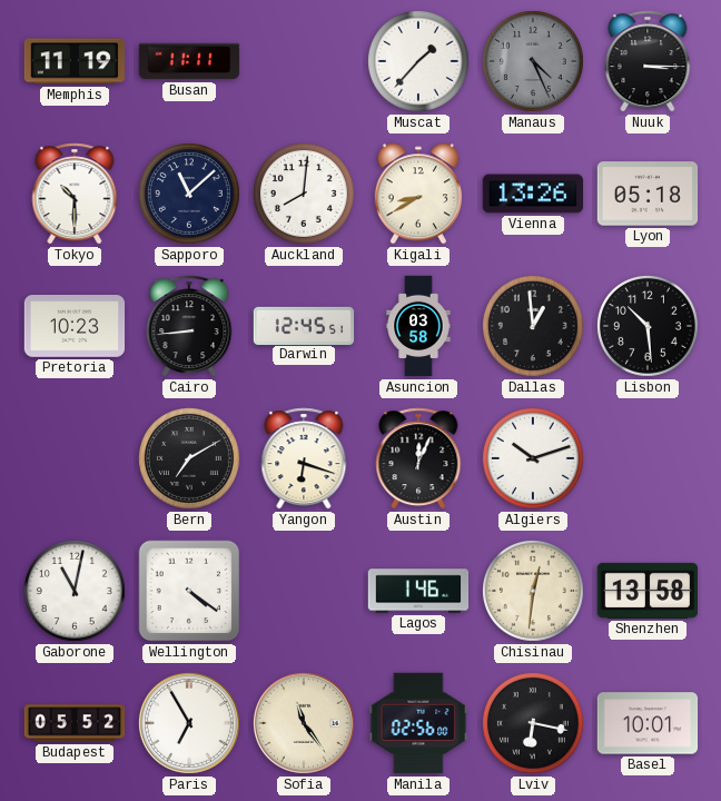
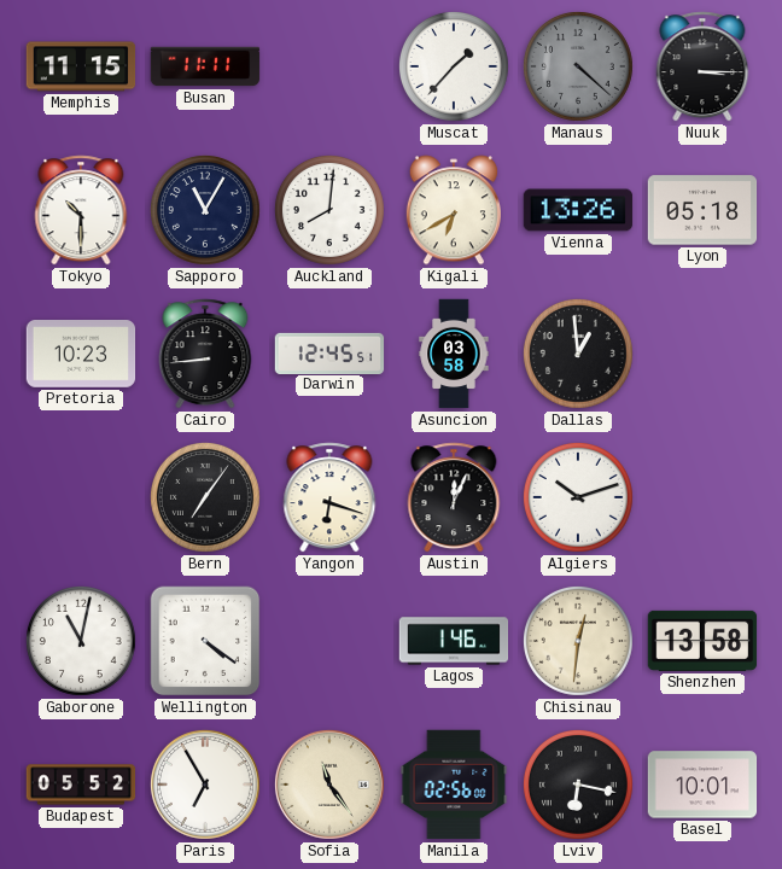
Memphis: 11:19 -> 11:15 (81, 66)
Manaus: 4:26 -> 4:22 (578, 66)
Sapporo: 11:08 -> 11:05 (205, 210)
Kigali: 8:40 -> 6:40 (454, 210)
Lisbon: 10:29 -> none (648, 326)
Bern: 7:10 -> 7:06 (205, 497)
